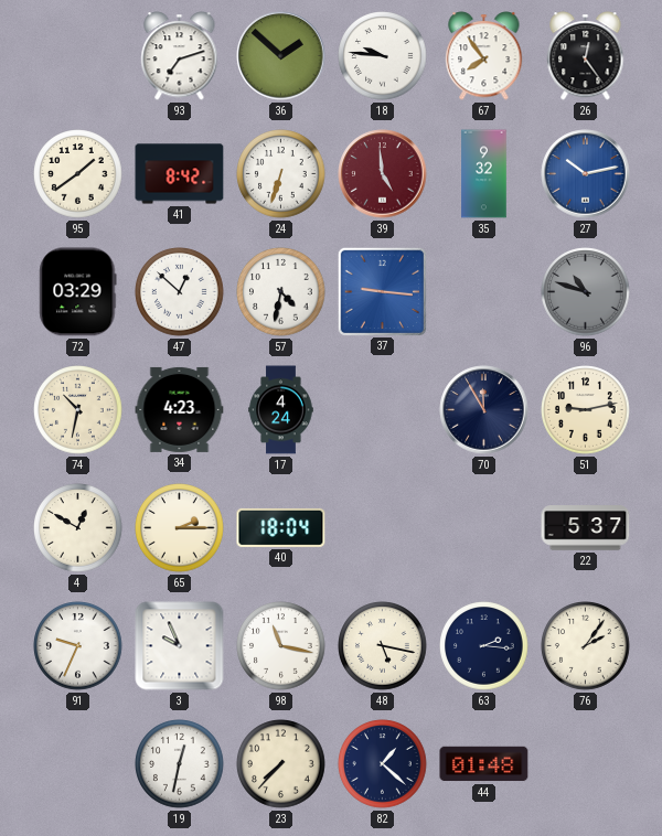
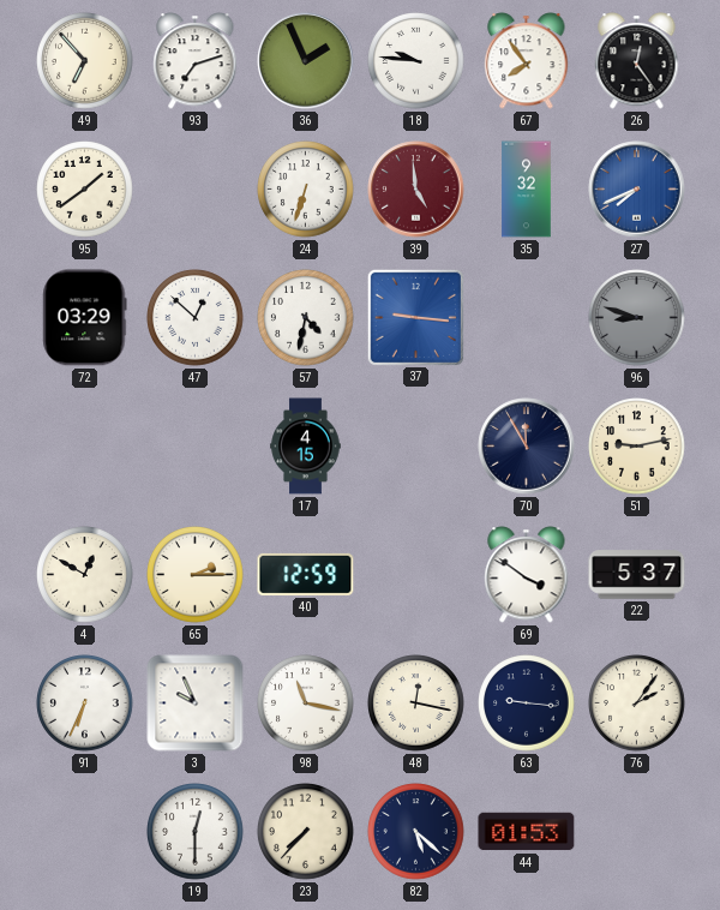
49: none -> 6:53 (85, 61)
36: 1:52 -> 1:56 (306, 61)
41: 8:42 -> none (180, 174)
27: 10:13 -> 7:41 (637, 190)
96: 10:48 -> 8:48 (637, 318)
74: 10:32 -> none (78, 410)
34: 4:23 -> none (180, 409)
17: 4:24 -> 4:15 (306, 447)
40: 18:04 -> 12:59 (306, 574)
69: none -> 3:51 (527, 575)
91: 9:34 -> 6:34 (85, 704)
48: 5:17 -> 12:17 (416, 704)
63: 2:16 -> 9:16 (527, 704)
19: 12:32 -> 12:30 (196, 832)
82: 1:22 -> 5:22 (416, 832)
44: 01:48 -> 01:53 (527, 832)
